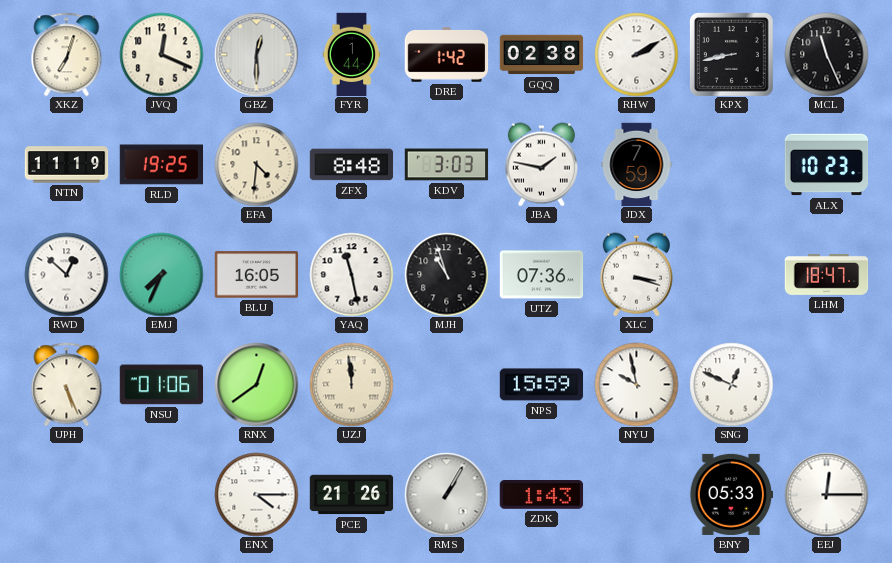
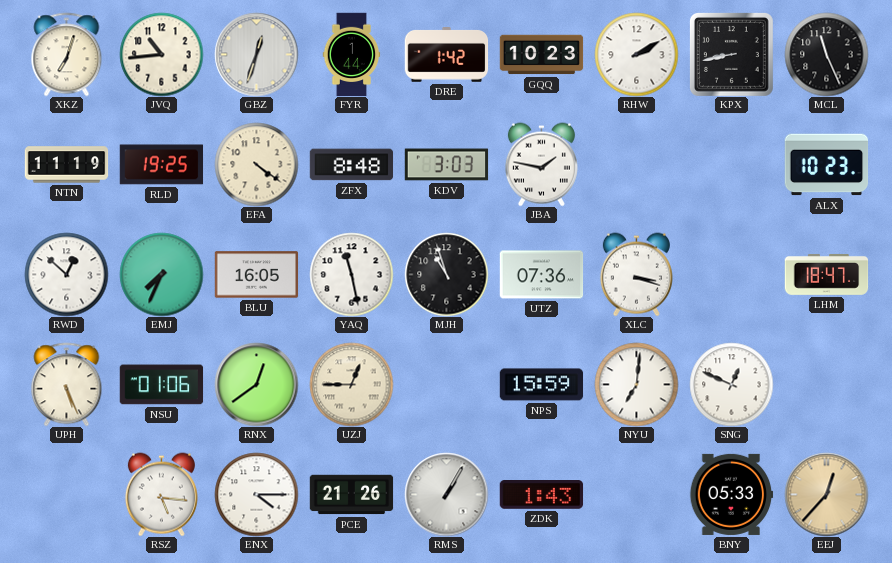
JVQ: 12:19 -> 10:44 (161, 54)
GBZ: 12:30 -> 12:33 (256, 54)
GQQ: 02:38 -> 10:23 (541, 55)
EFA: 4:31 -> 4:21 (256, 164)
JDX: 7:59 -> none (637, 164)
UZJ: 11:59 -> 12:45 (351, 384)
NYU: 9:58 -> 7:01 (636, 384)
RSZ: none -> 5:16 (161, 494)
EEJ: 12:15 -> 12:37 (826, 494)
EEJ dial: white -> champagne (826, 494)
